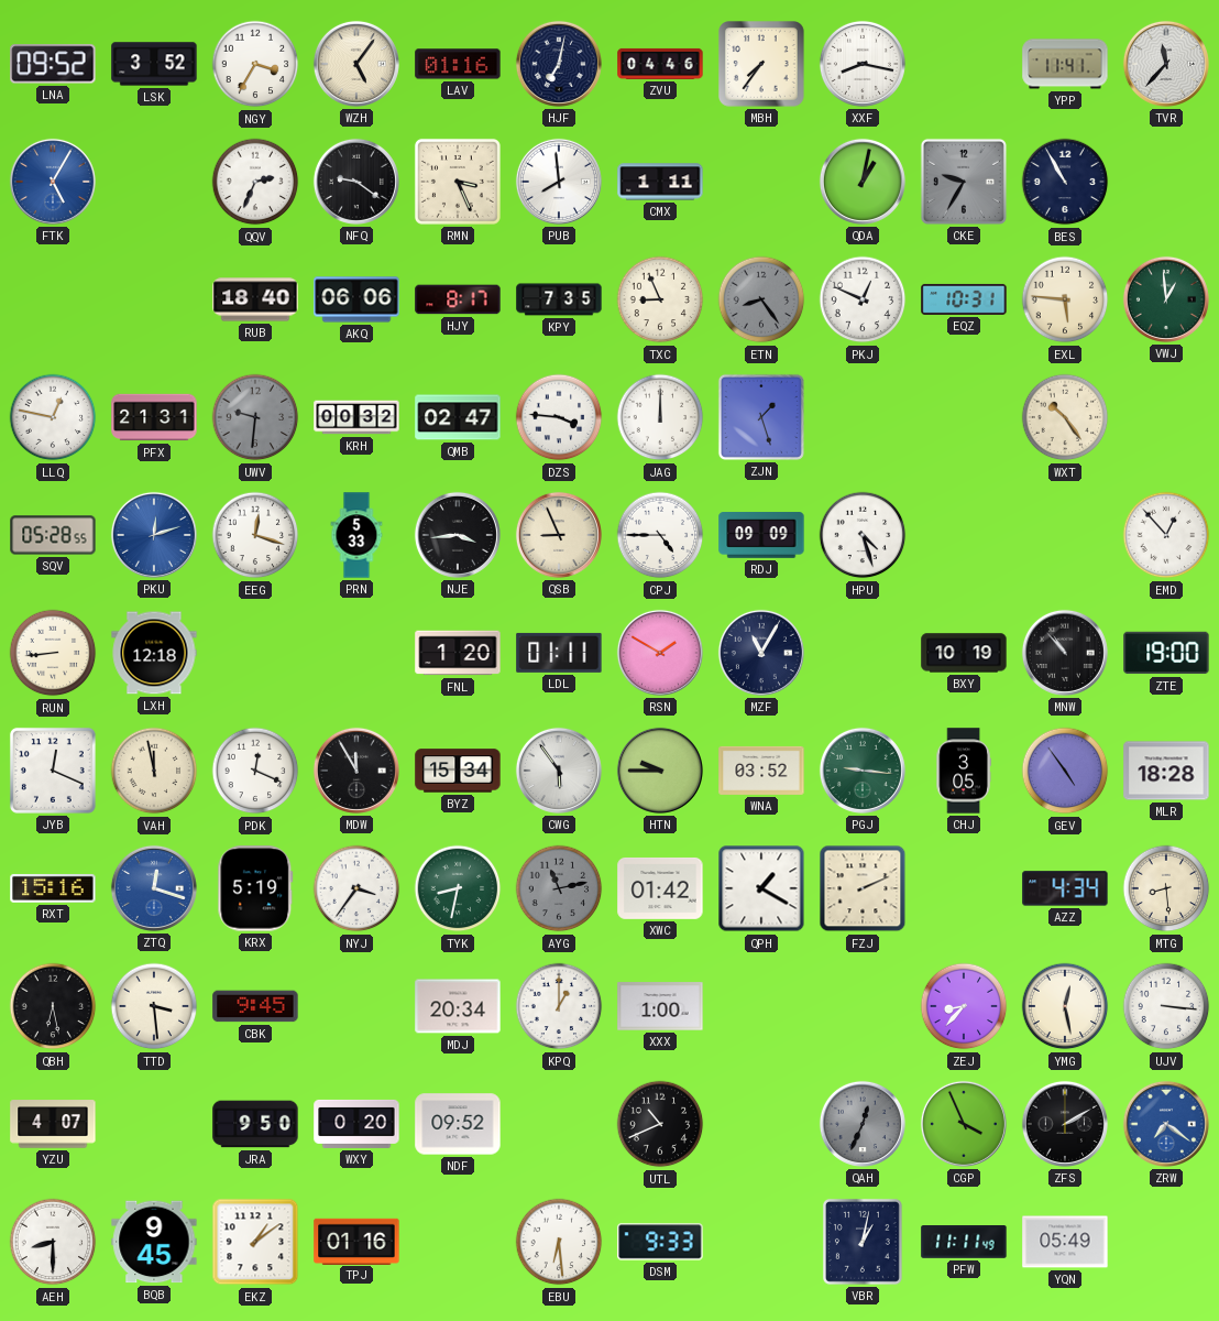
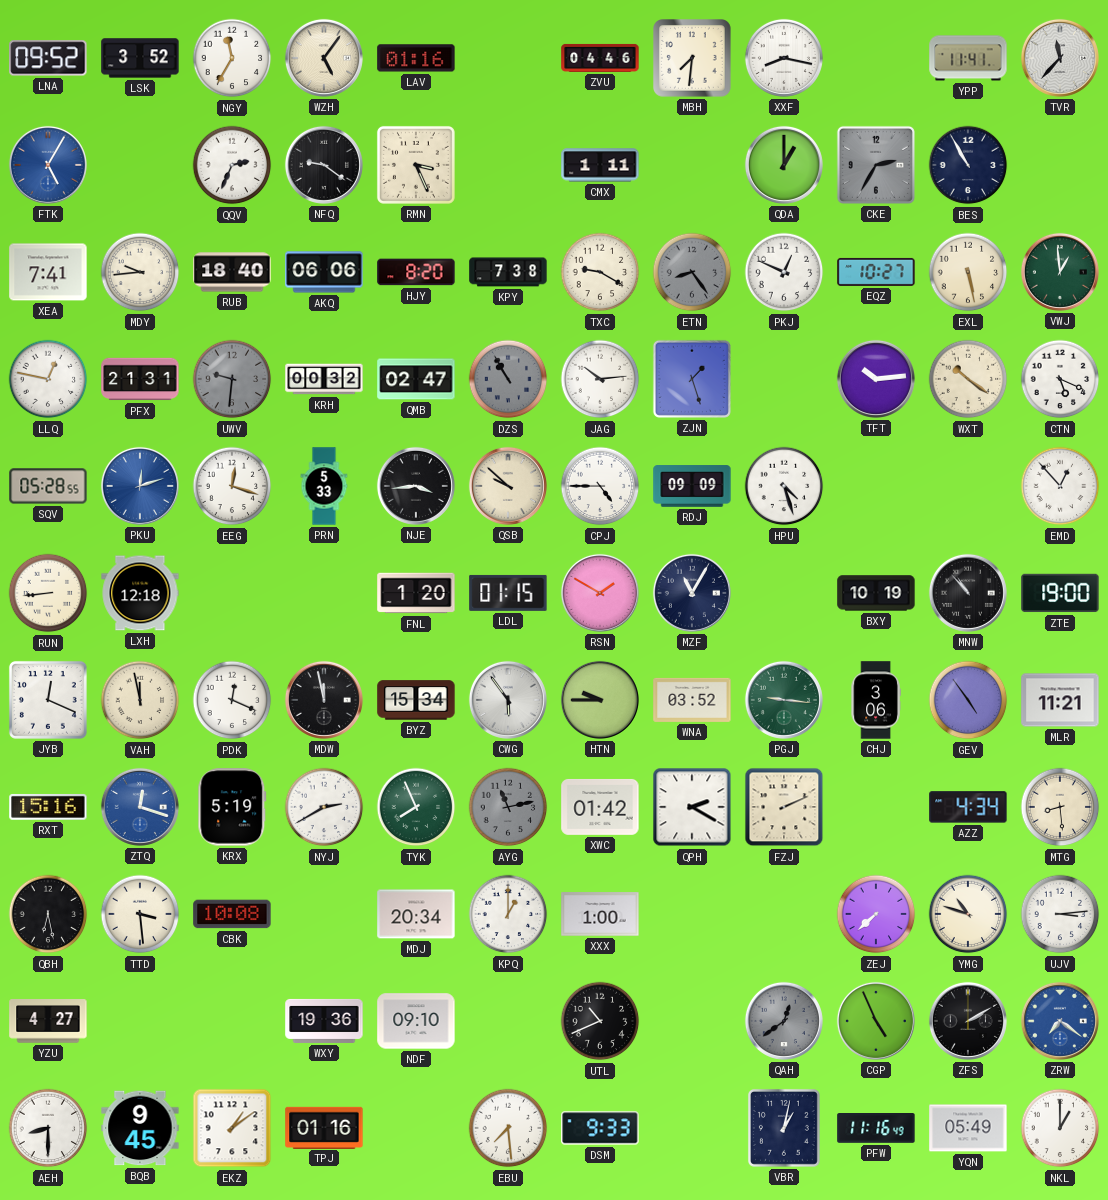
NGY: 3:35 -> 11:35 (232, 58)
HJF: 7:02 -> none (559, 64)
MBH: 7:36 -> 7:31 (693, 59)
PUB: 7:59 -> none (559, 182)
QDA: 1:02 -> 1:00 (784, 165)
CKE: 9:35 -> 2:35 (876, 165)
XEA: none -> 7:41 (48, 272)
MDY: none -> 9:44 (140, 272)
HJY: 8:17 -> 8:20 (416, 272)
KPY: 7:35 -> 7:38 (508, 272)
TXC: 8:56 -> 9:20 (600, 272)
EQZ: 10:31 -> 10:27 (876, 272)
EXL: 5:46 -> 5:28 (968, 272)
DZS: 3:46 -> 10:55 (508, 379)
DZS dial: white -> grey (508, 379)
JAG: 12:00 -> 10:14 (600, 379)
TFT: none -> 10:14 (876, 379)
WXT: 10:24 -> 10:21 (968, 379)
CTN: none -> 5:19 (1060, 379)
QSB: 8:56 -> 9:52 (508, 486)
LDL: 01:11 -> 01:15 (508, 593)
MDW: 11:55 -> 11:58 (324, 700)
CHJ: 3:05 -> 3:06 (876, 700)
MLR: 18:28 -> 11:21 (1060, 700)
NYJ: 3:36 -> 2:40 (324, 807)
TYK: 8:32 -> 7:56 (416, 807)
QPH: 1:20 -> 2:20 (692, 807)
CBK: 9:45 -> 10:08 (232, 914)
ZEJ: 8:37 -> 7:38 (876, 914)
YMG: 12:28 -> 10:48 (968, 914)
UJV: 3:16 -> 3:14 (1060, 914)
YZU: 4:07 -> 4:27 (48, 1021)
JRA: 9:50 -> none (255, 1124)
WXY: 0:20 -> 19:36 (324, 1021)
NDF: 09:52 -> 09:10 (416, 1021)
QAH: 12:34 -> 12:39 (784, 1021)
CGP: 3:56 -> 4:56 (876, 1021)
EBU: 6:29 -> 7:29 (508, 1128)
PFW: 11:11 -> 11:16 (876, 1129)
NKL: none -> 1:00 (1060, 1128)
